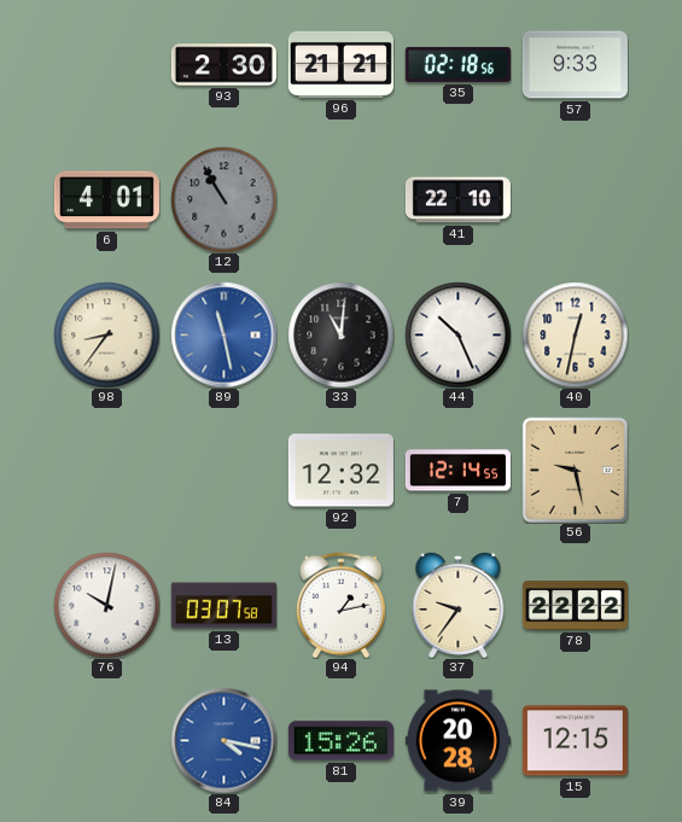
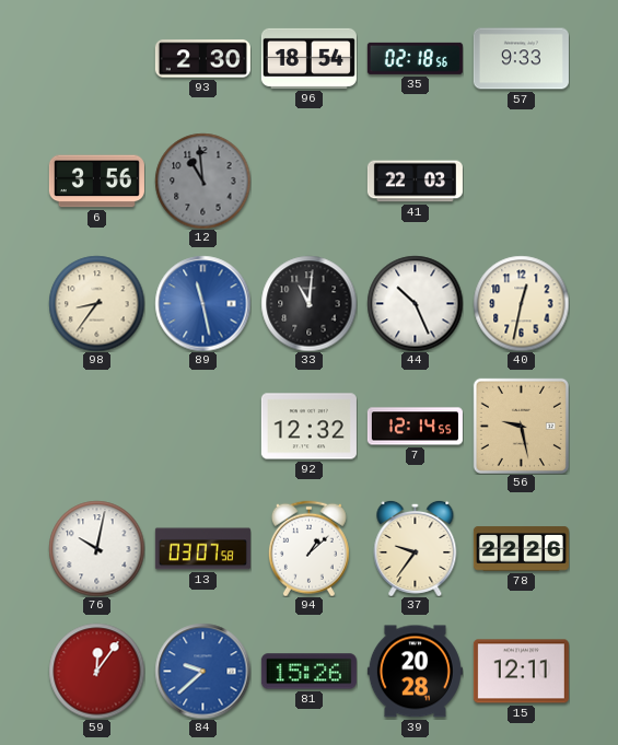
96: 21:21 -> 18:54 (308, 58)
6: 4:01 -> 3:56 (96, 182)
12: 10:55 -> 10:59 (202, 181)
41: 22:10 -> 22:03 (415, 182)
94: 1:13 -> 1:08 (308, 548)
78: 22:22 -> 22:26 (521, 549)
59: none -> 12:06 (96, 671)
84: 4:17 -> 9:38 (202, 671)
15: 12:15 -> 12:11 (521, 672)
